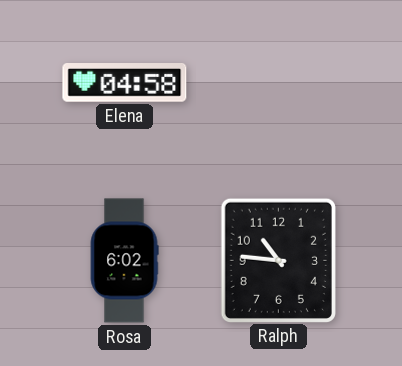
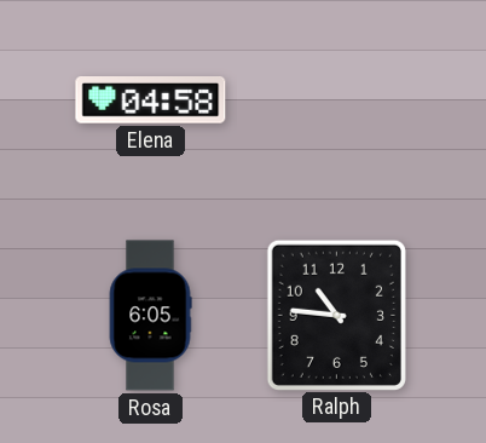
Rosa: 6:02 -> 6:05 (150, 316)
